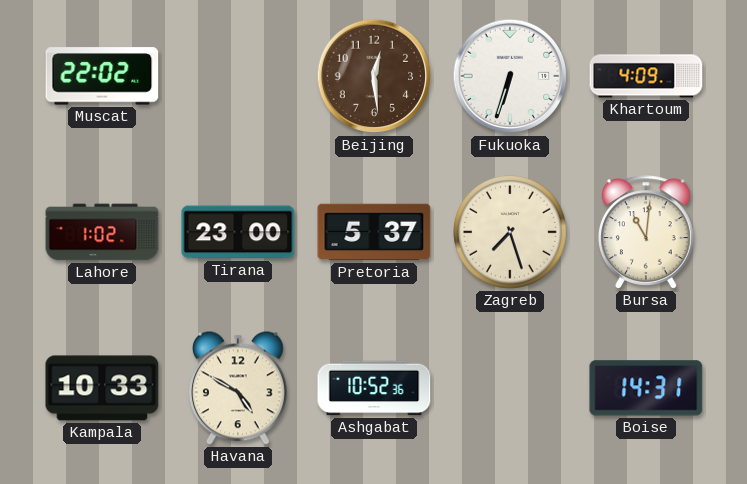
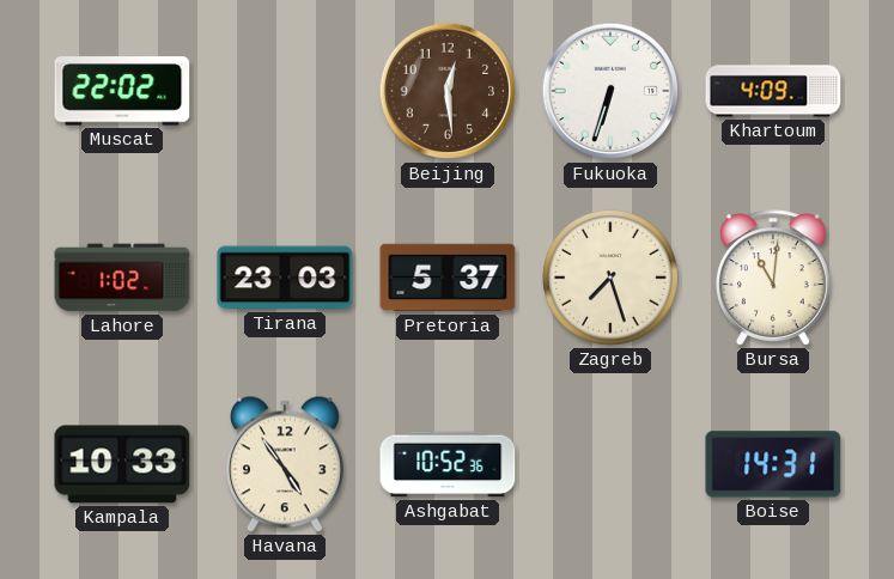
Tirana: 23:00 -> 23:03 (285, 278)
Havana: 4:50 -> 4:54 (285, 464)
